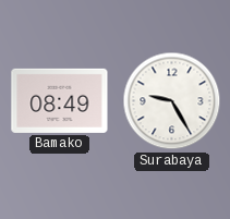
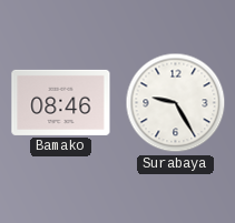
Bamako: 08:49 -> 08:46 (61, 102)
